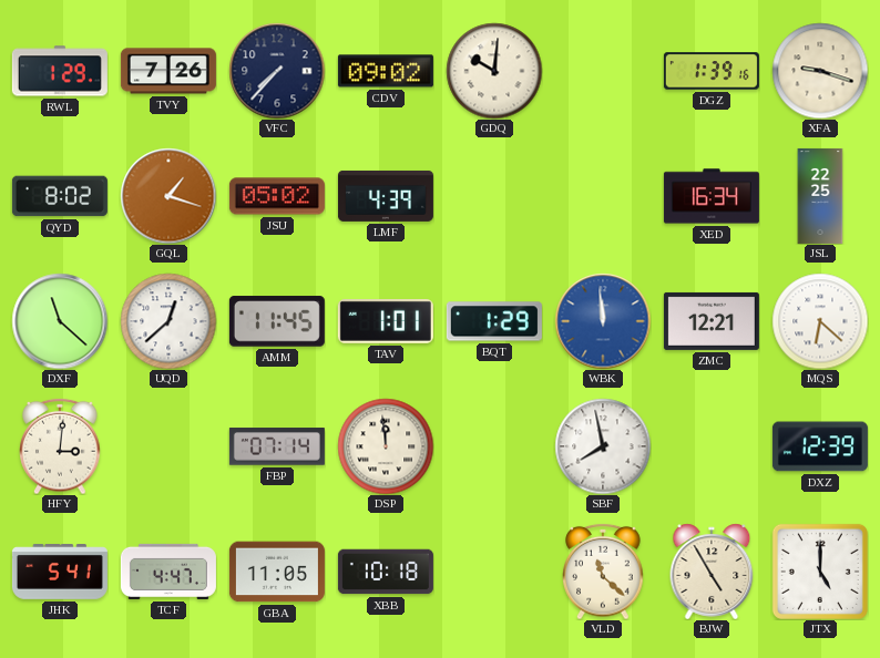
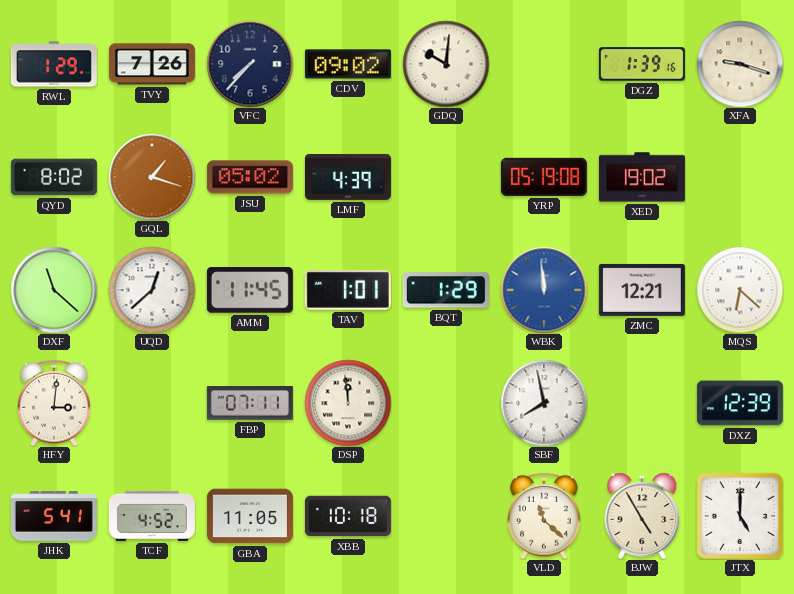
YRP: none -> 05:19 (544, 177)
XED: 16:34 -> 19:02 (642, 177)
JSL: 22:25 -> none (820, 196)
FBP: 07:14 -> 07:11 (250, 403)
TCF: 4:47 -> 4:52 (152, 516)
